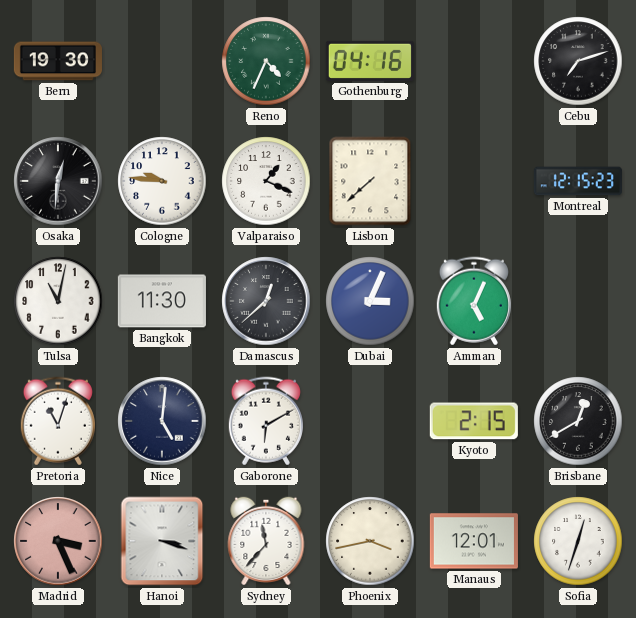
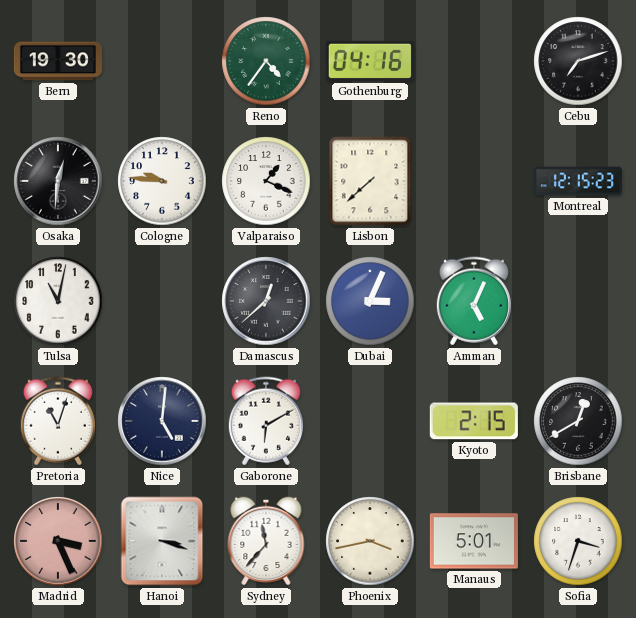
Reno: 4:34 -> 4:36 (266, 61)
Bangkok: 11:30 -> none (162, 301)
Manaus: 12:01 -> 5:01 (474, 541)
Sofia: 12:33 -> 3:33 (578, 541)
